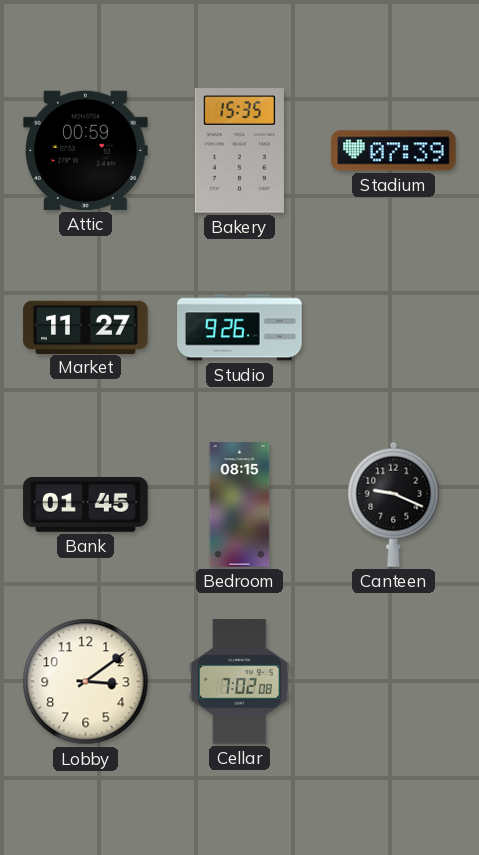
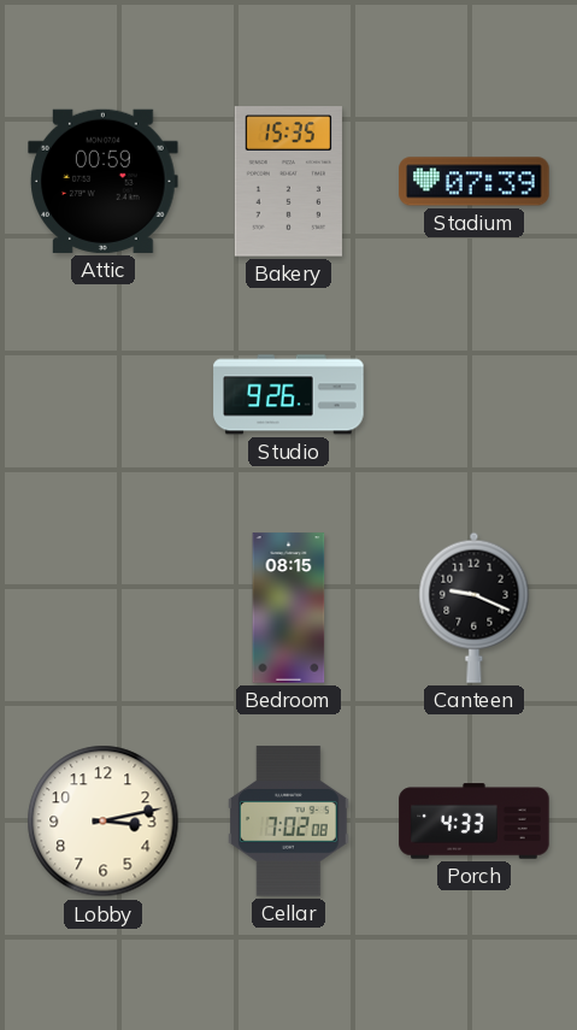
Market: 11:27 -> none (86, 327)
Bank: 01:45 -> none (86, 505)
Lobby: 3:09 -> 3:13 (104, 822)
Porch: none -> 4:33 (475, 822)
